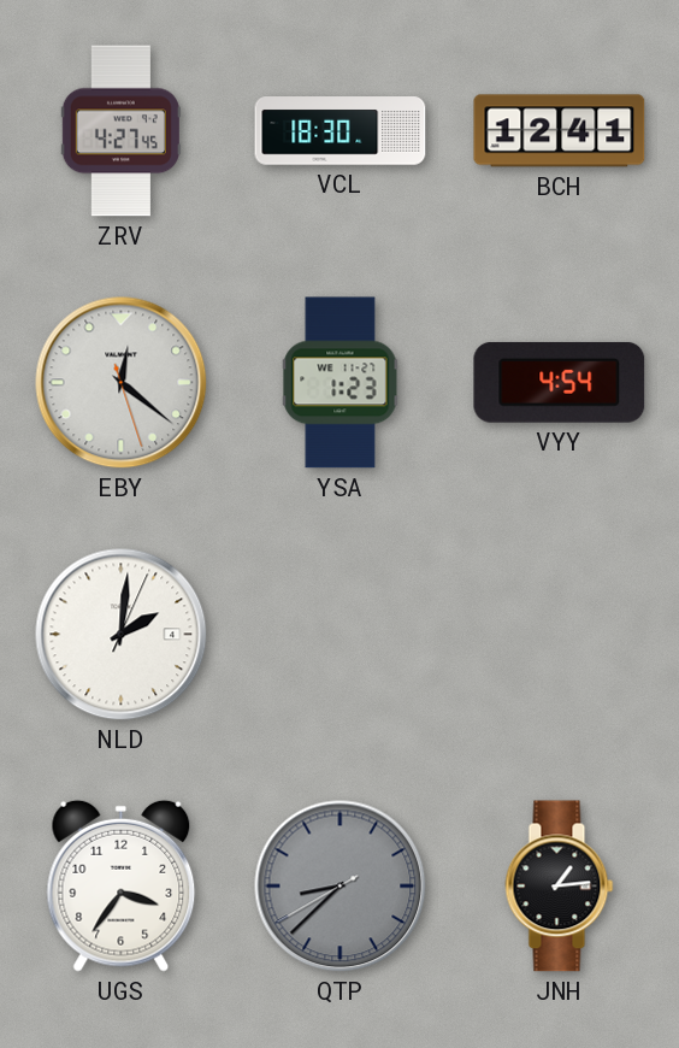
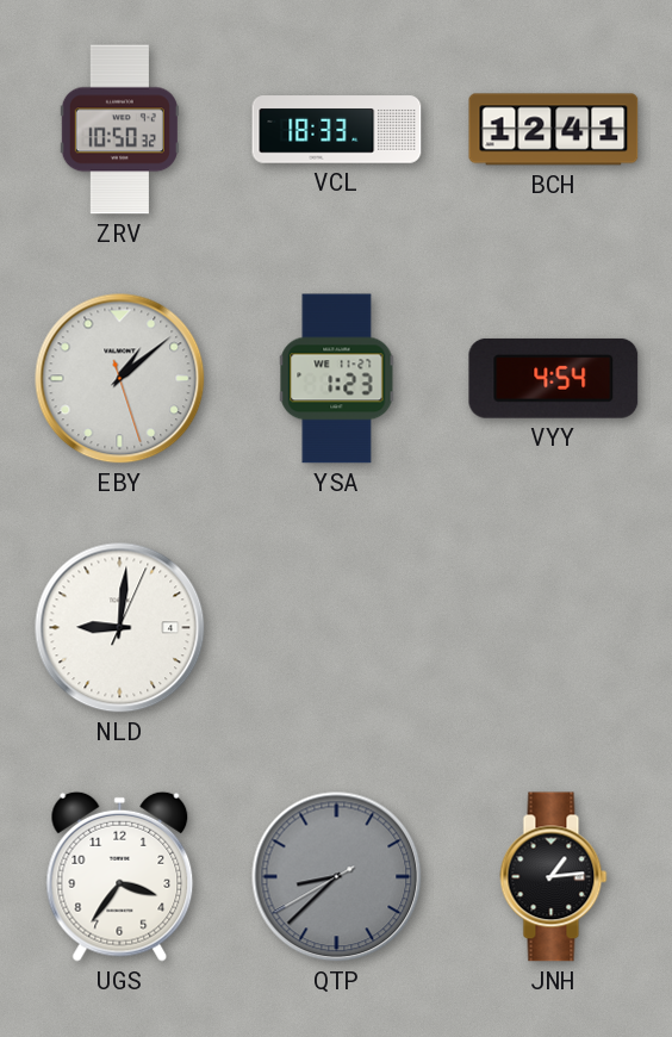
ZRV: 4:27 -> 10:50 (119, 130)
VCL: 18:30 -> 18:33 (337, 130)
EBY: 12:21 -> 1:08 (120, 379)
NLD: 2:01 -> 9:01 (120, 628)
